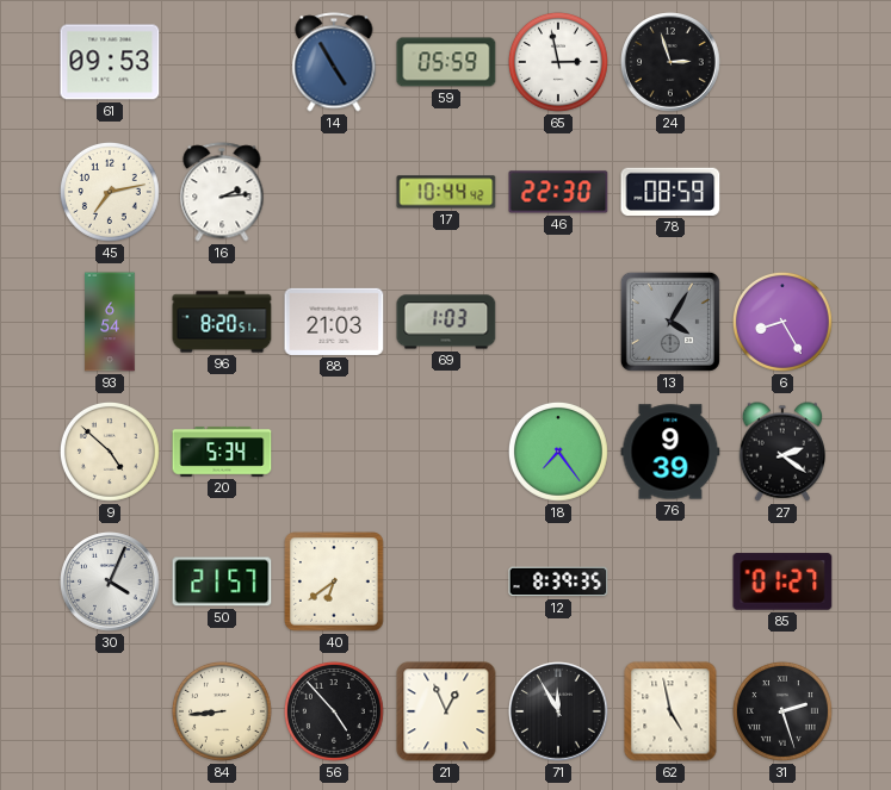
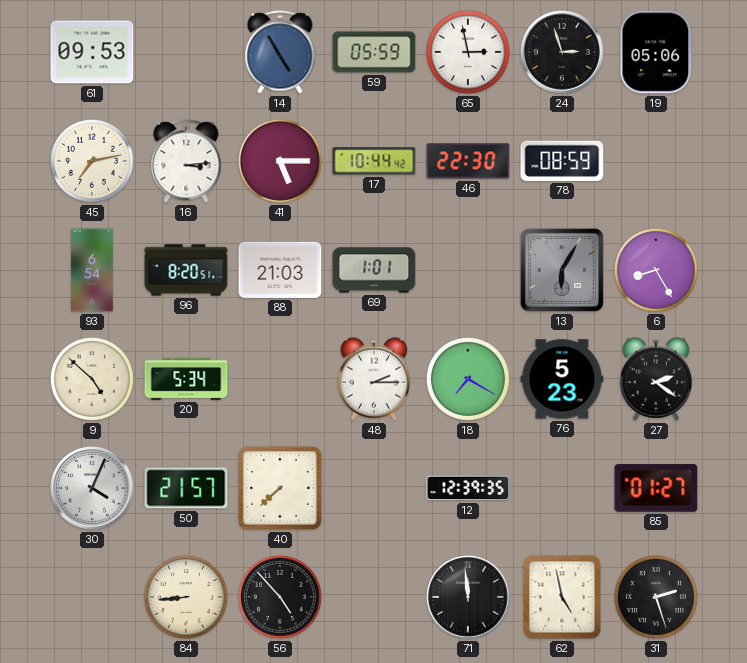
19: none -> 05:06 (656, 52)
16: 2:14 -> 3:14 (186, 161)
41: none -> 5:15 (280, 161)
69: 1:03 -> 1:01 (374, 270)
13: 4:05 -> 6:05 (562, 270)
48: none -> 2:15 (373, 379)
18: 7:24 -> 7:20 (468, 379)
76: 9:39 -> 5:23 (562, 379)
40: 6:39 -> 7:38 (281, 489)
12: 8:39 -> 12:39 (468, 488)
21: 12:56 -> none (446, 711)
71: 11:55 -> 11:59 (468, 597)
